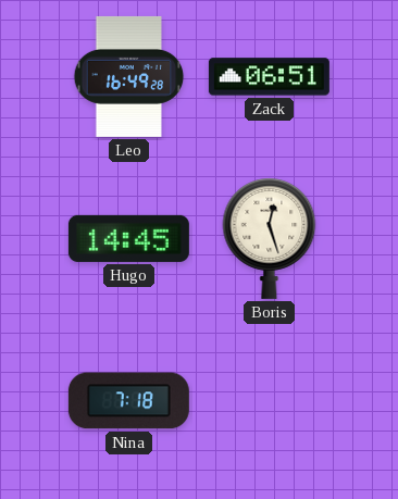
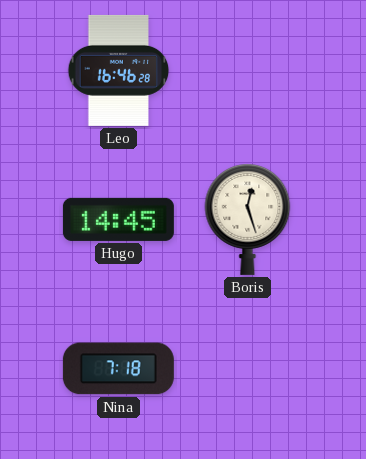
Leo: 16:49 -> 16:46 (119, 70)
Zack: 06:51 -> none (269, 77)
